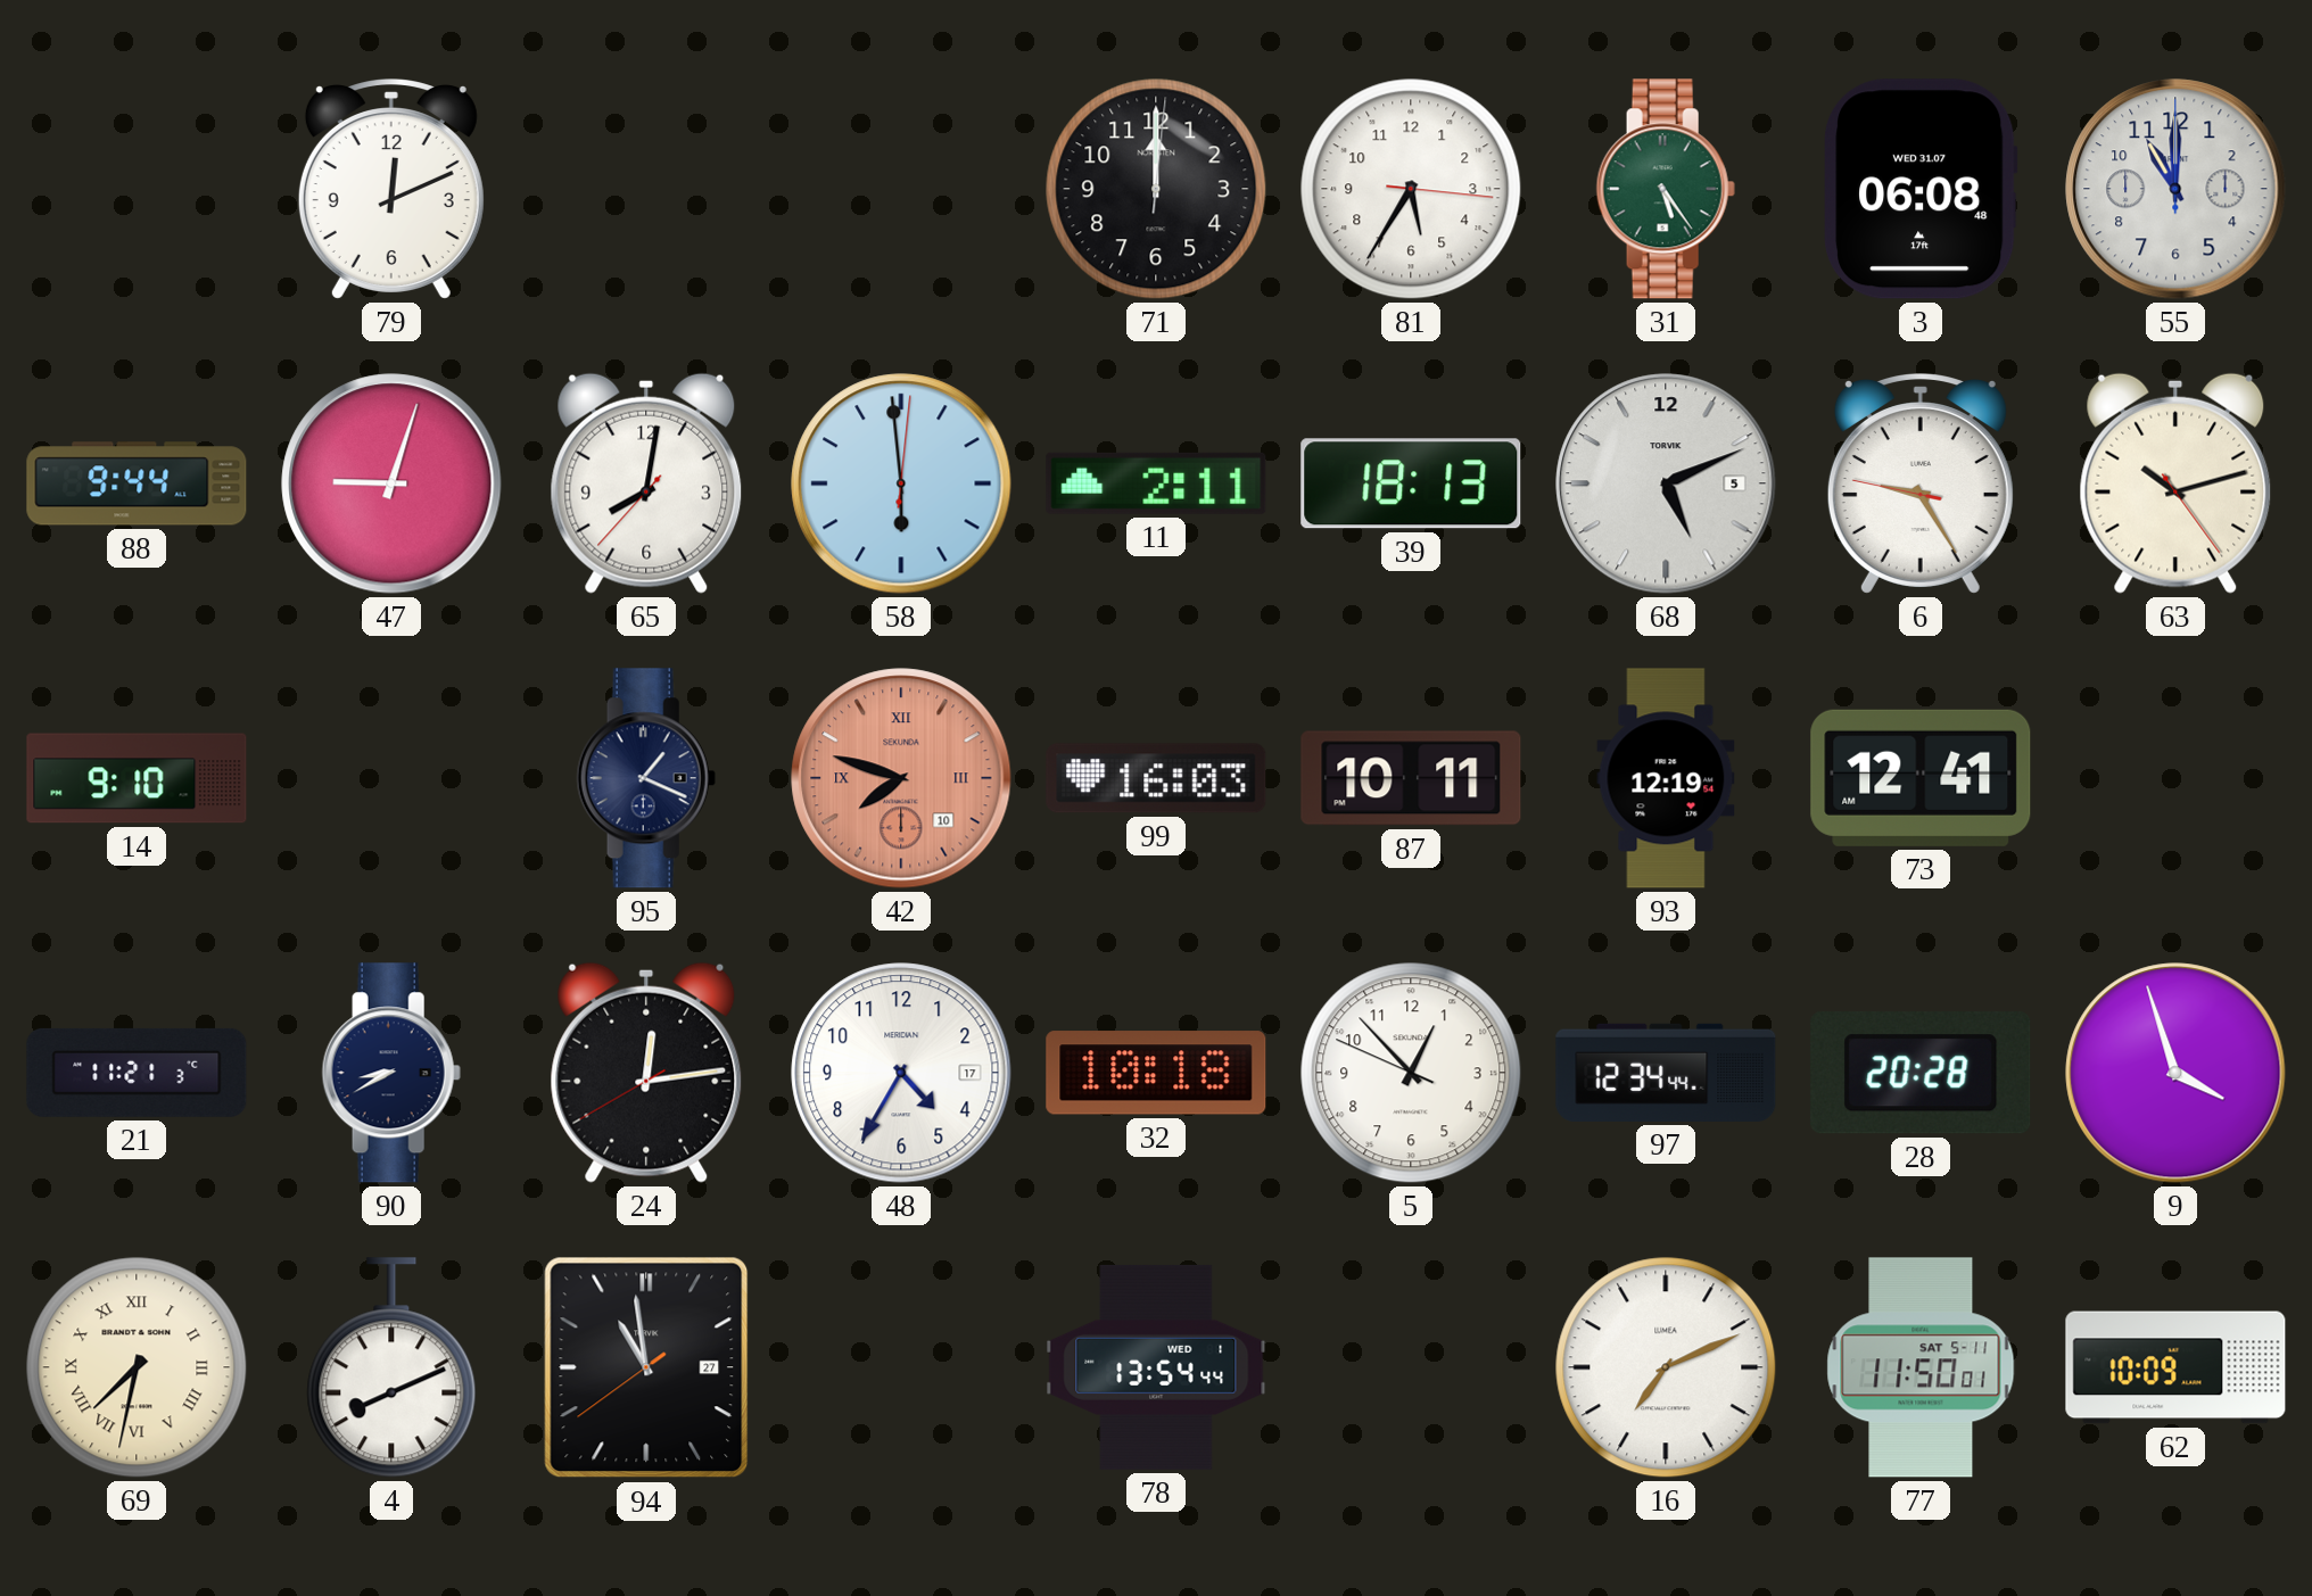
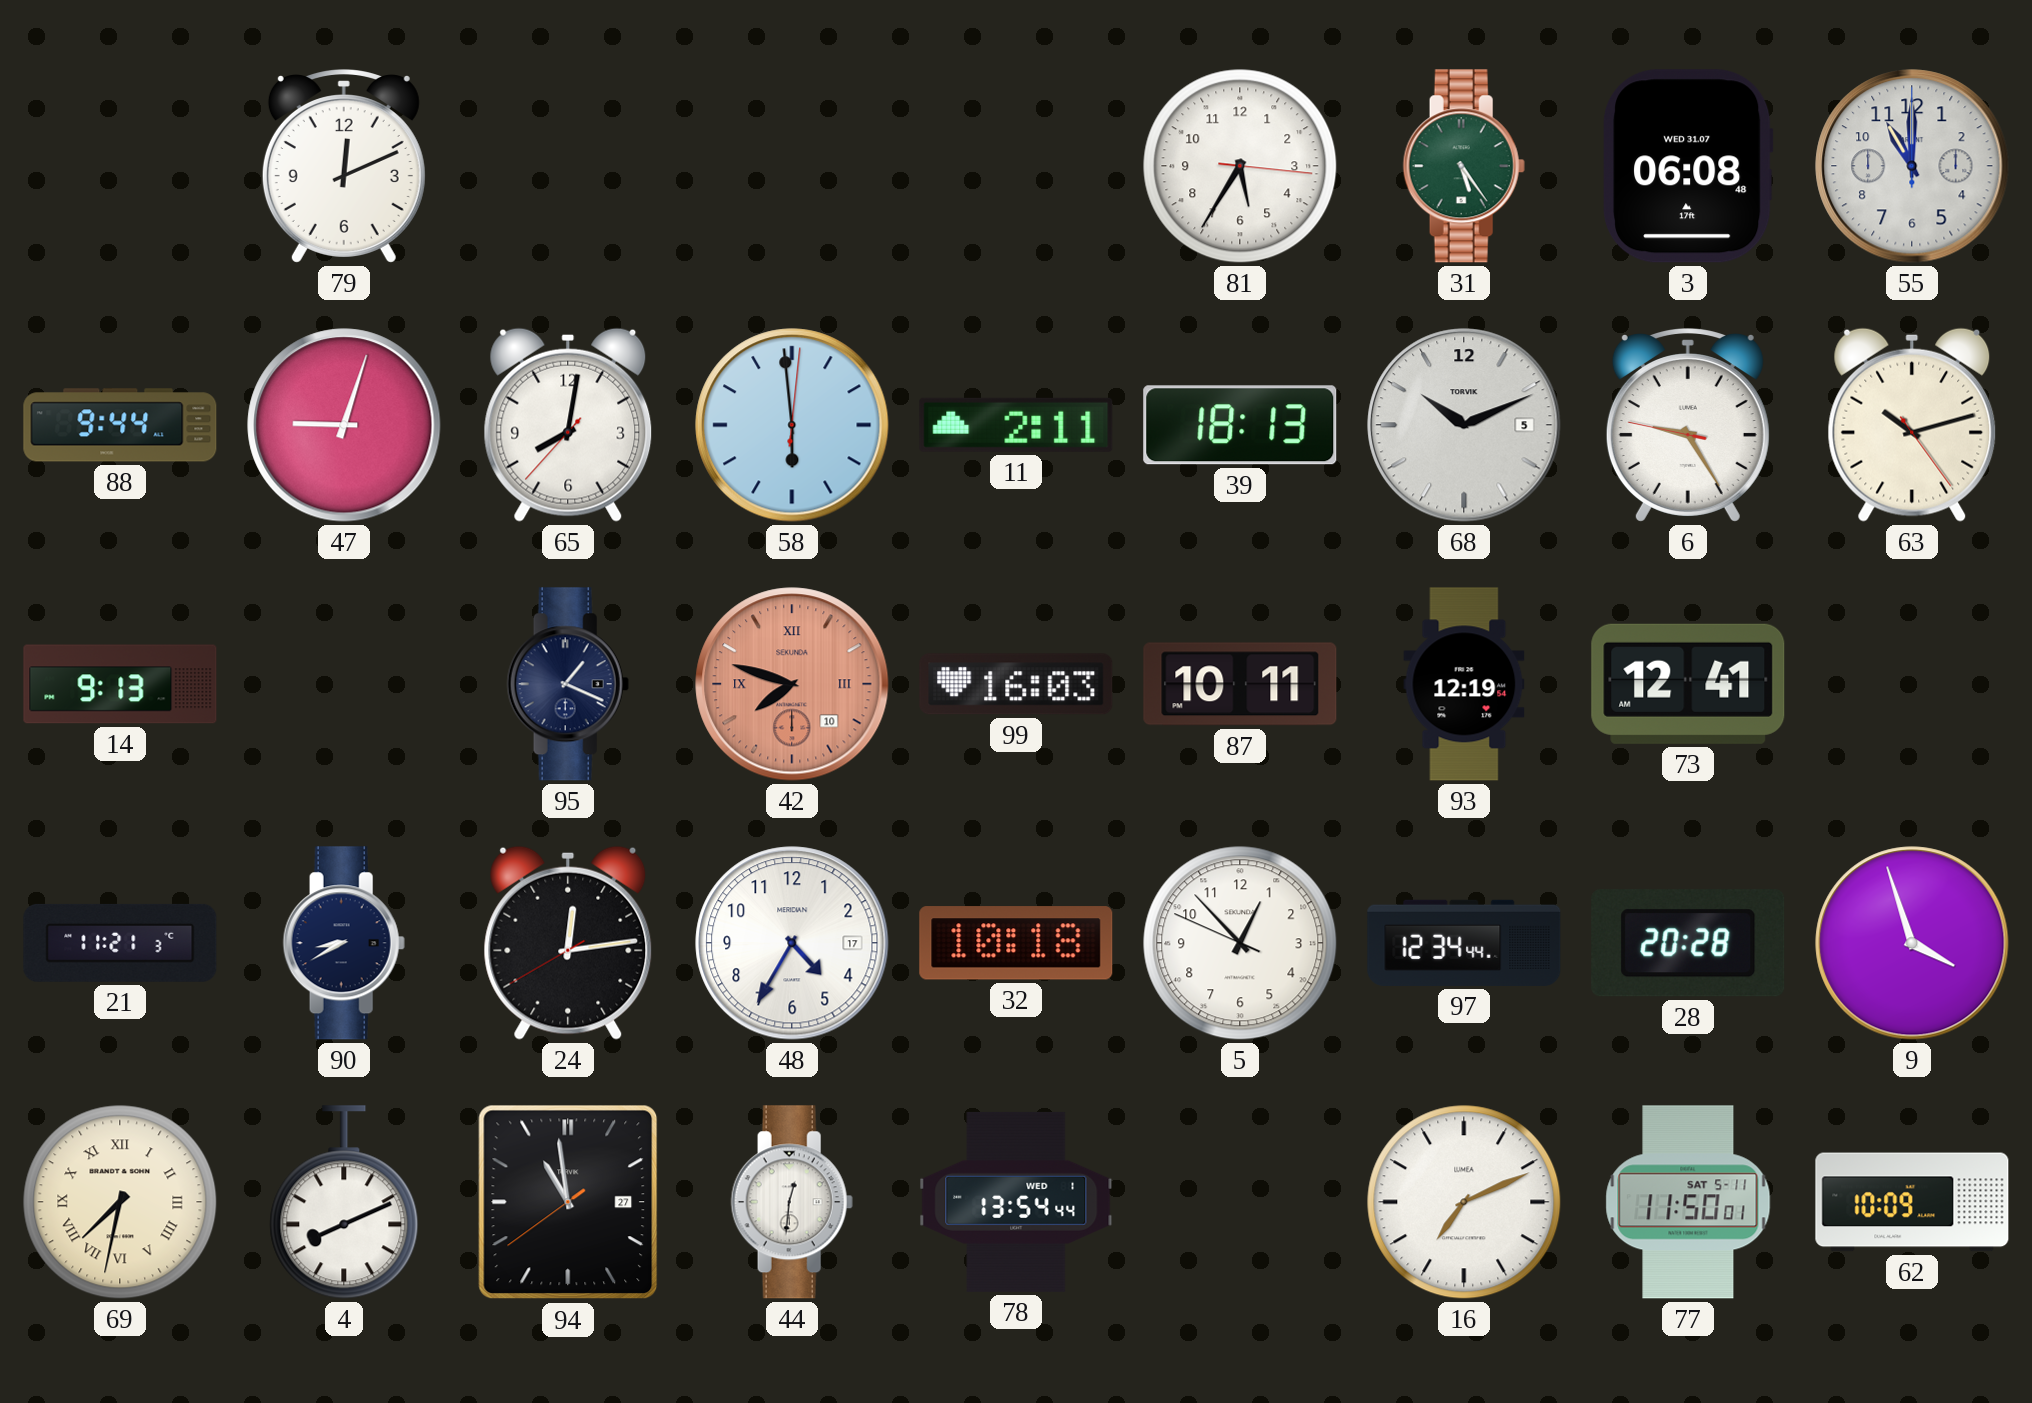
71: 12:00 -> none (1156, 189)
68: 5:11 -> 10:11 (1464, 425)
14: 9:10 -> 9:13 (120, 684)
44: none -> 12:31 (792, 1202)
